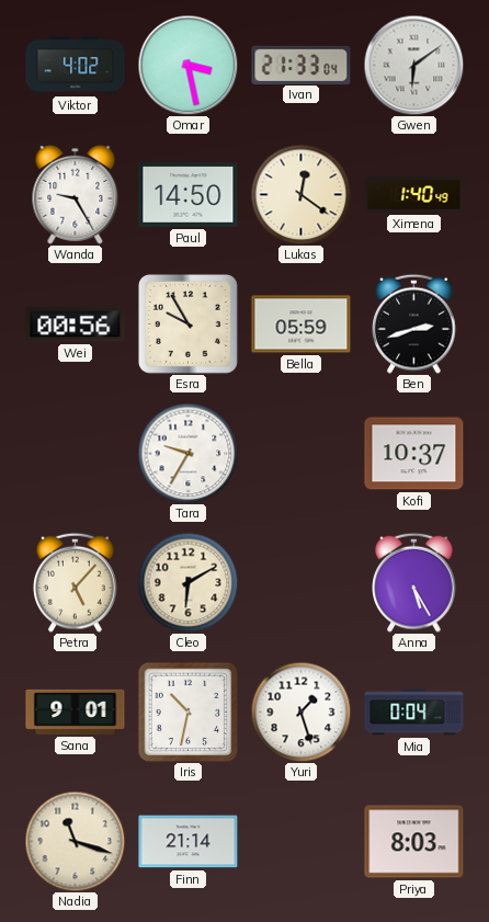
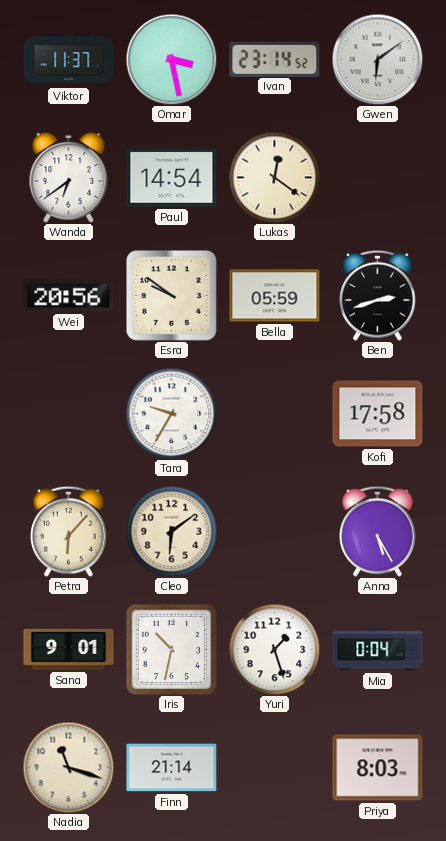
Viktor: 4:02 -> 11:37 (69, 60)
Ivan: 21:33 -> 23:14 (275, 59)
Wanda: 9:25 -> 6:39 (69, 177)
Paul: 14:50 -> 14:54 (172, 178)
Ximena: 1:40 -> none (414, 195)
Wei: 00:56 -> 20:56 (69, 296)
Esra: 9:55 -> 9:51 (172, 296)
Kofi: 10:37 -> 17:58 (378, 414)
Petra: 5:07 -> 6:07 (69, 531)
Cleo: 6:10 -> 6:09 (171, 531)
